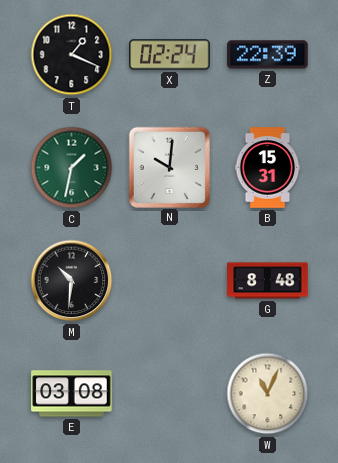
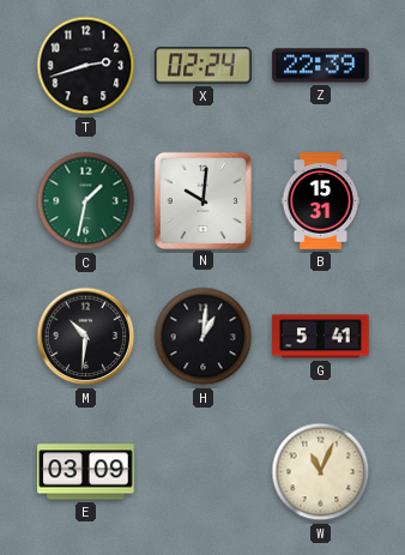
T: 1:19 -> 2:42 (86, 66)
H: none -> 1:01 (204, 337)
G: 8:48 -> 5:41 (321, 337)
E: 03:08 -> 03:09 (86, 472)
